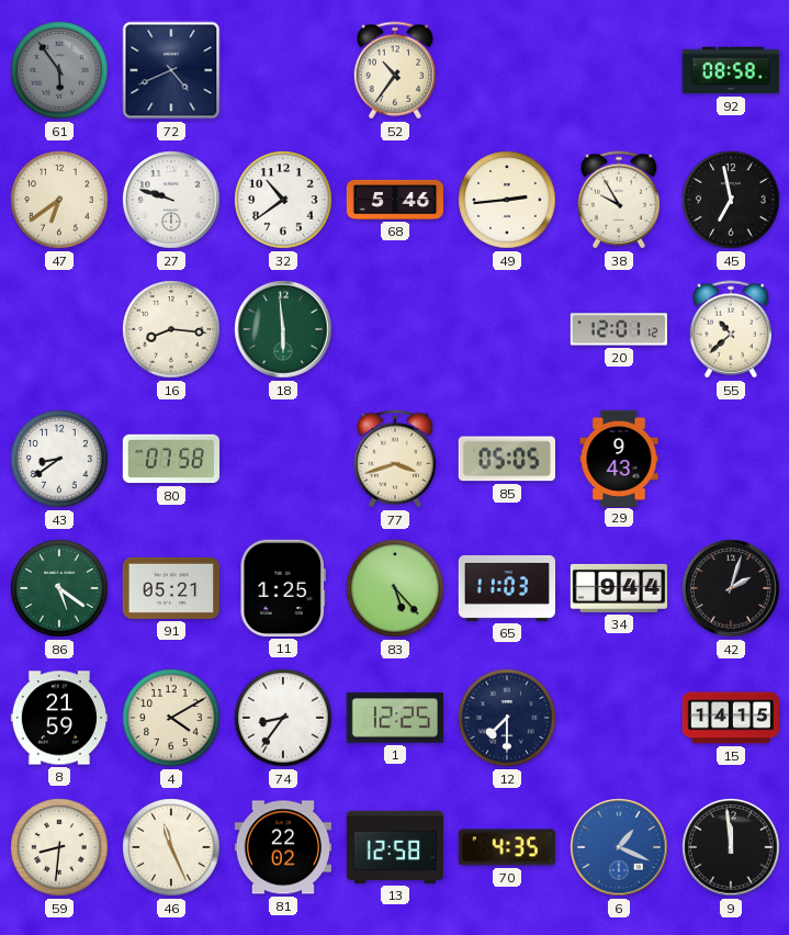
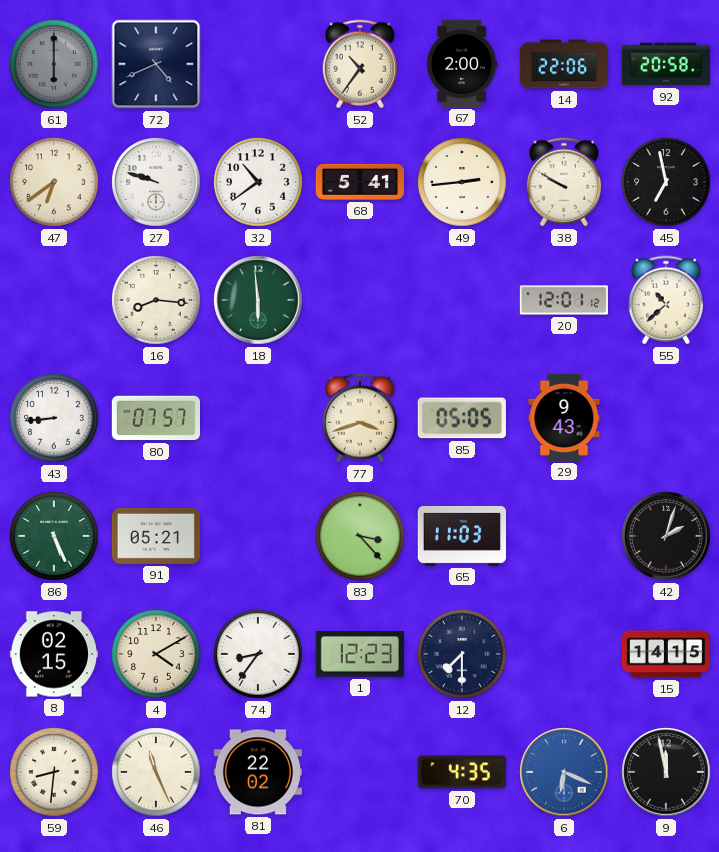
61: 5:54 -> 6:00 (54, 64)
67: none -> 2:00 (462, 63)
14: none -> 22:06 (563, 64)
92: 08:58 -> 20:58 (665, 64)
68: 5:46 -> 5:41 (359, 182)
38: 9:55 -> 9:50 (563, 182)
43: 8:39 -> 8:44 (54, 418)
80: 07:58 -> 07:57 (155, 418)
86: 5:21 -> 5:26 (54, 536)
11: 1:25 -> none (283, 588)
83: 5:23 -> 3:23 (360, 536)
34: 9:44 -> none (619, 588)
8: 21:59 -> 02:15 (53, 654)
1: 12:25 -> 12:23 (360, 654)
13: 12:58 -> none (395, 847)
6: 1:19 -> 6:19 (564, 772)
9: 11:59 -> 11:58 (666, 772)
